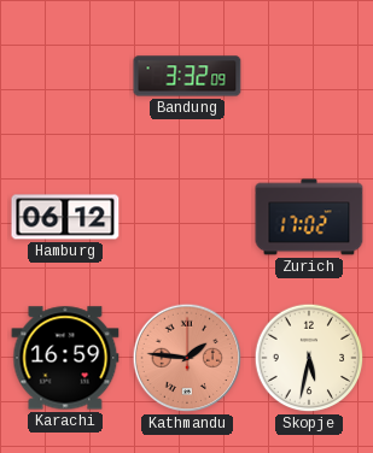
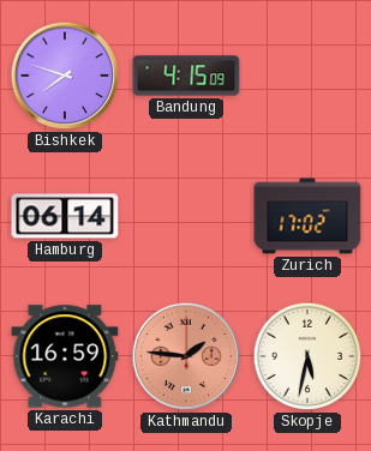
Bishkek: none -> 7:48 (65, 76)
Bandung: 3:32 -> 4:15 (186, 76)
Hamburg: 06:12 -> 06:14 (65, 216)
